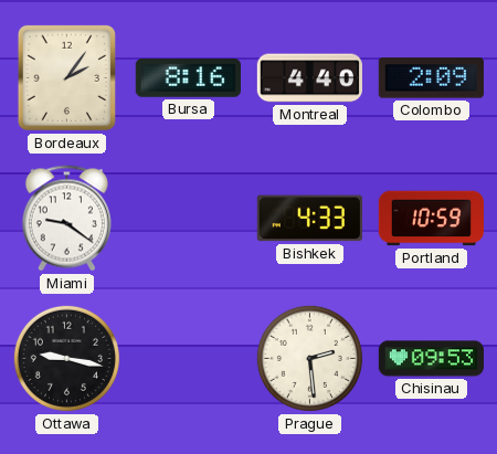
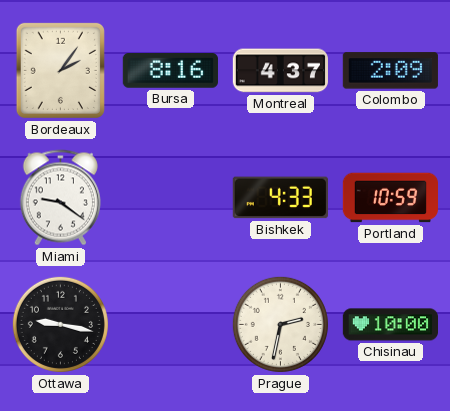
Montreal: 4:40 -> 4:37 (280, 71)
Prague: 2:29 -> 2:32 (280, 324)
Chisinau: 09:53 -> 10:00 (390, 325)
